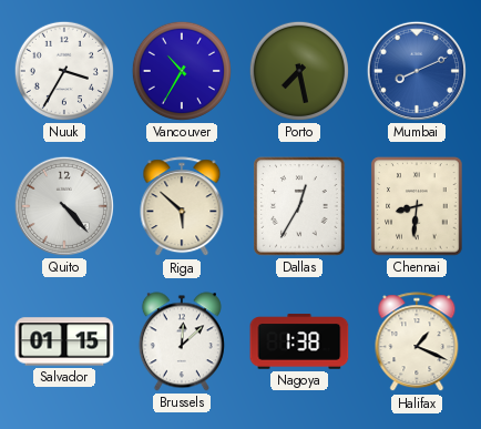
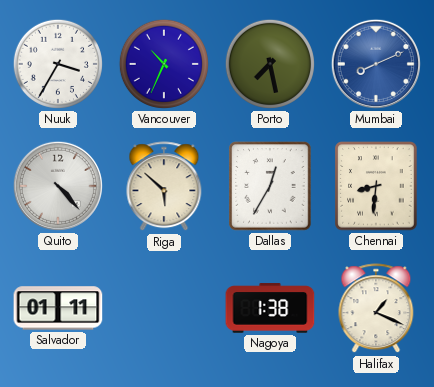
Vancouver: 10:35 -> 10:34 (164, 64)
Salvador: 01:15 -> 01:11 (58, 308)
Brussels: 12:08 -> none (182, 341)
